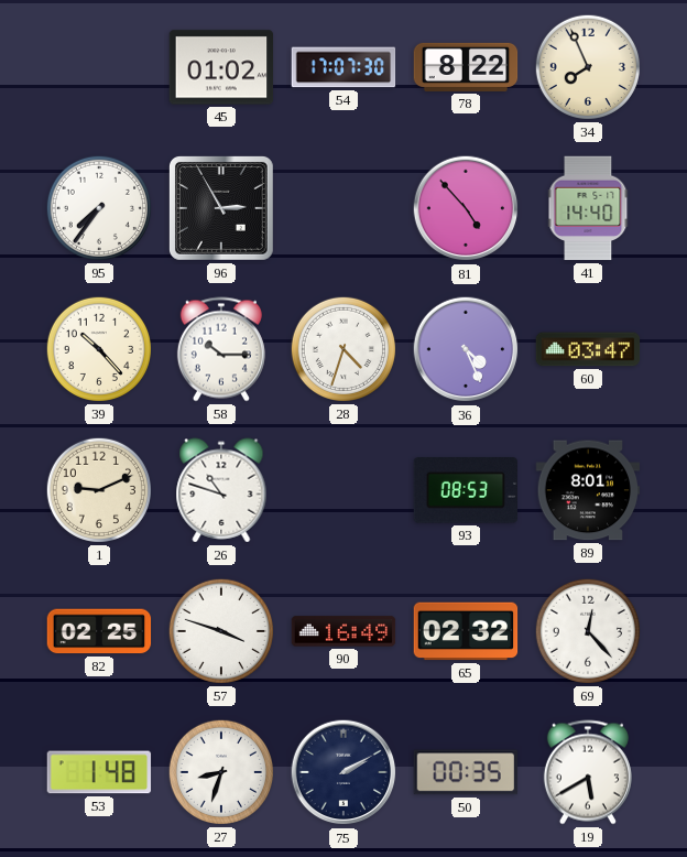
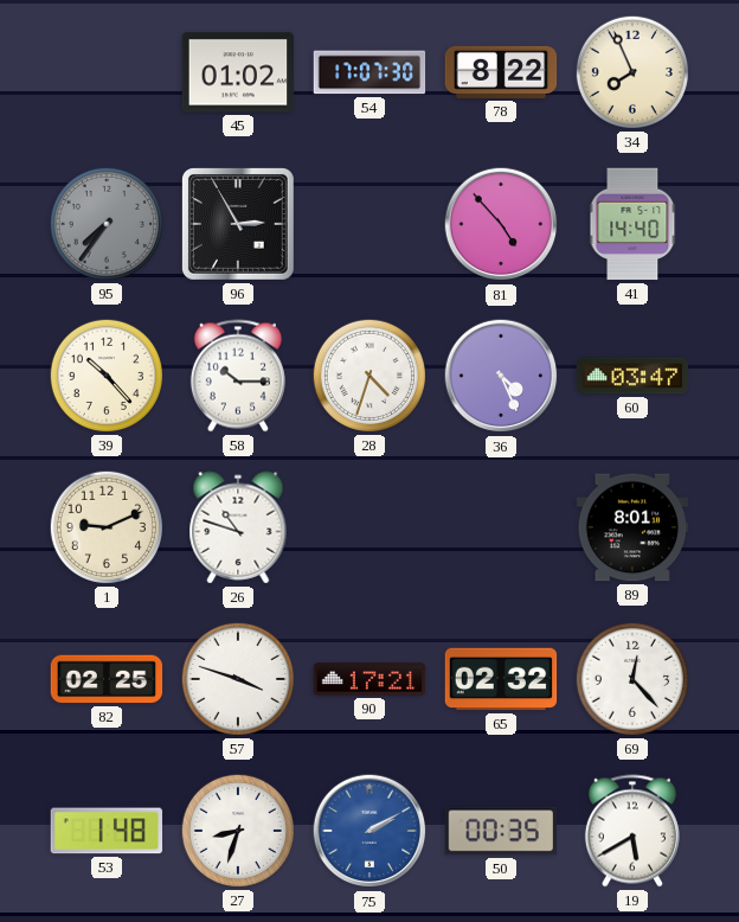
95 dial: white -> grey (107, 224)
93: 08:53 -> none (465, 491)
90: 16:49 -> 17:21 (369, 679)
75 dial: navy -> blue (369, 831)
